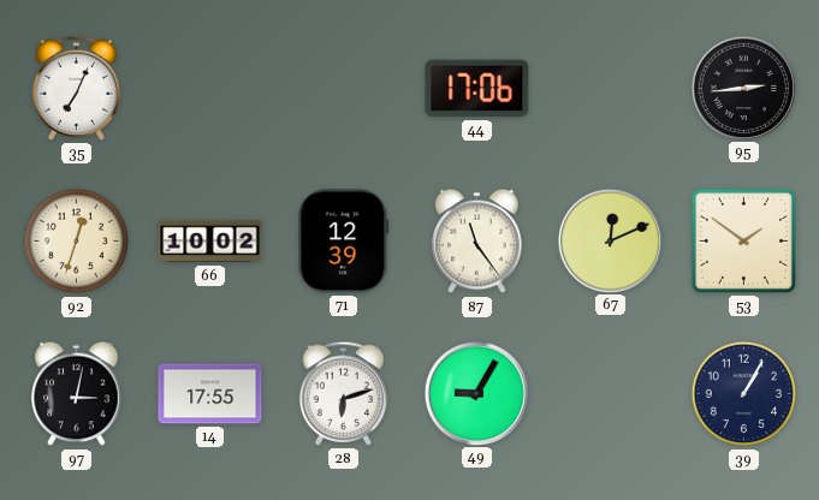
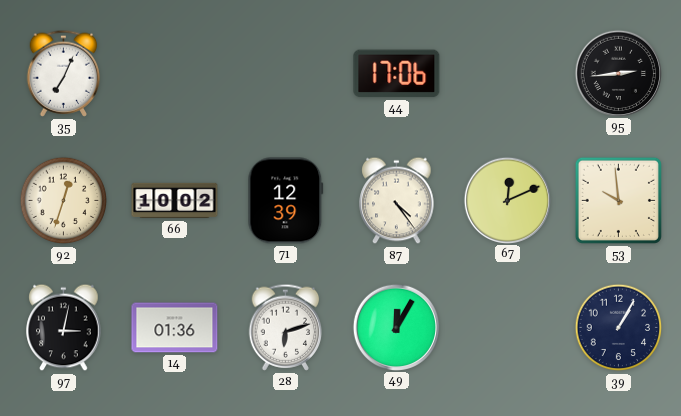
87: 11:24 -> 4:24 (397, 201)
53: 1:51 -> 9:59 (618, 200)
14: 17:55 -> 01:36 (175, 328)
49: 9:05 -> 12:05 (396, 327)
